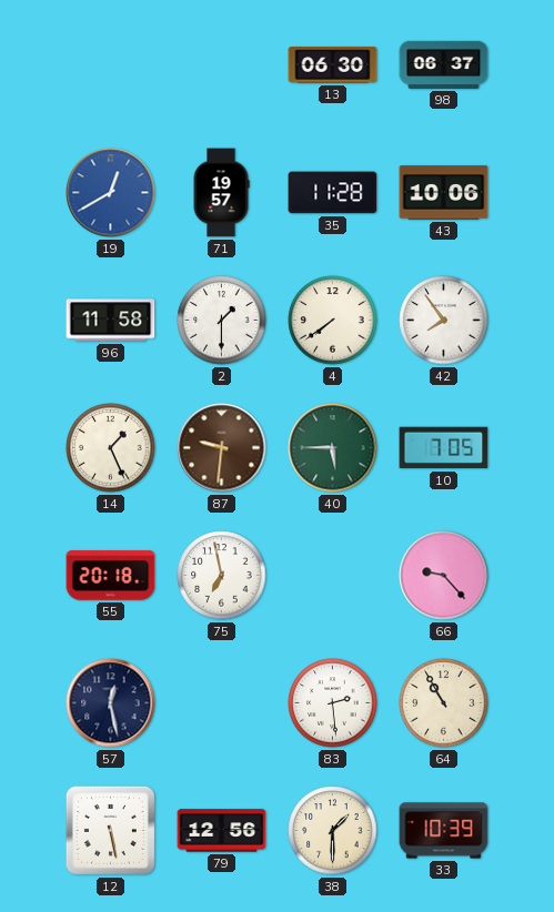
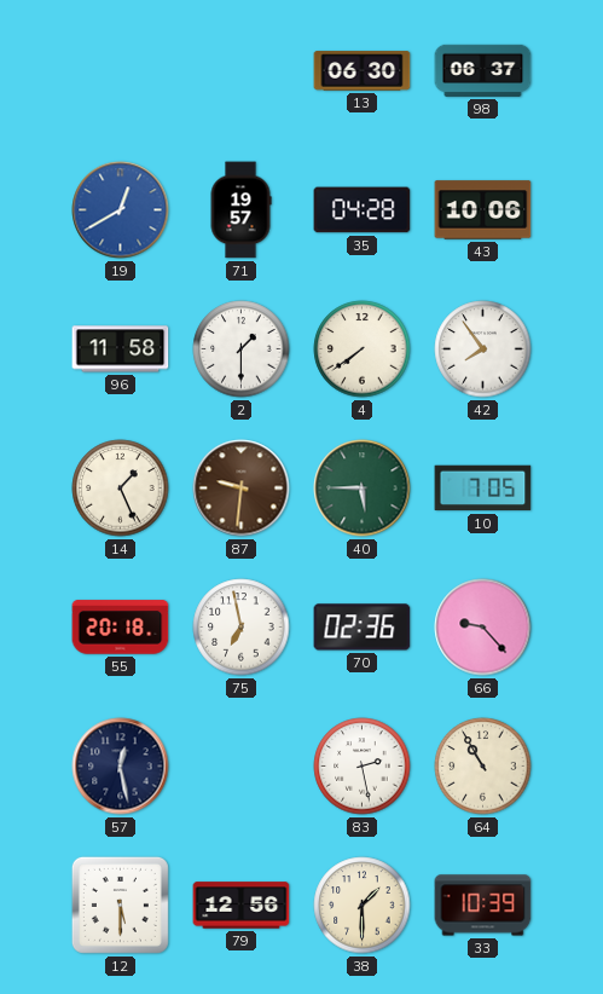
35: 11:28 -> 04:28 (363, 210)
70: none -> 02:36 (363, 628)
83: 2:29 -> 2:28 (363, 767)
12: 5:28 -> 5:30 (120, 905)
